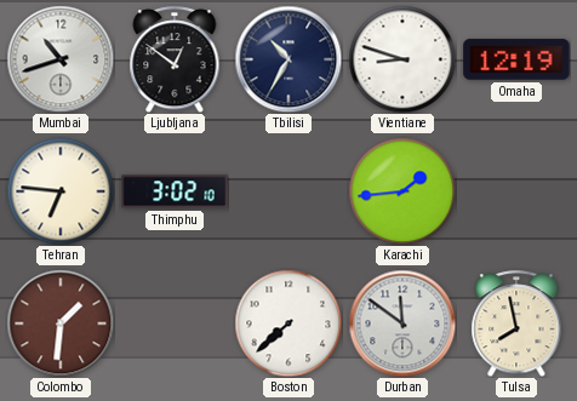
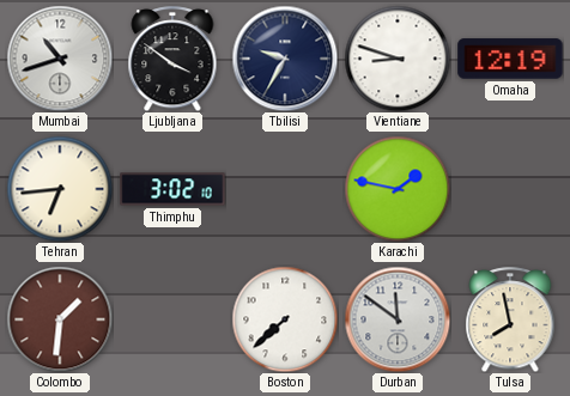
Ljubljana: 12:51 -> 3:51 (172, 59)
Tbilisi: 10:35 -> 9:35 (285, 59)
Tehran: 6:46 -> 6:44 (60, 189)
Karachi: 1:44 -> 1:47 (398, 189)
